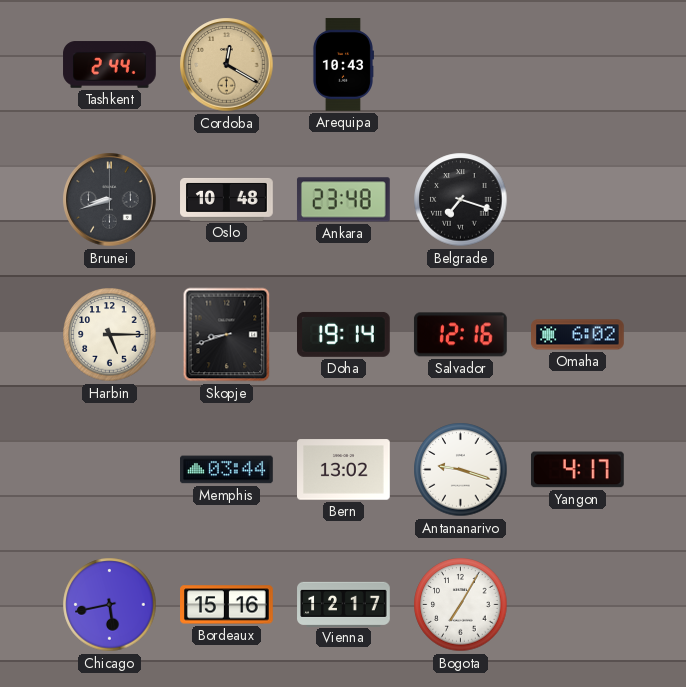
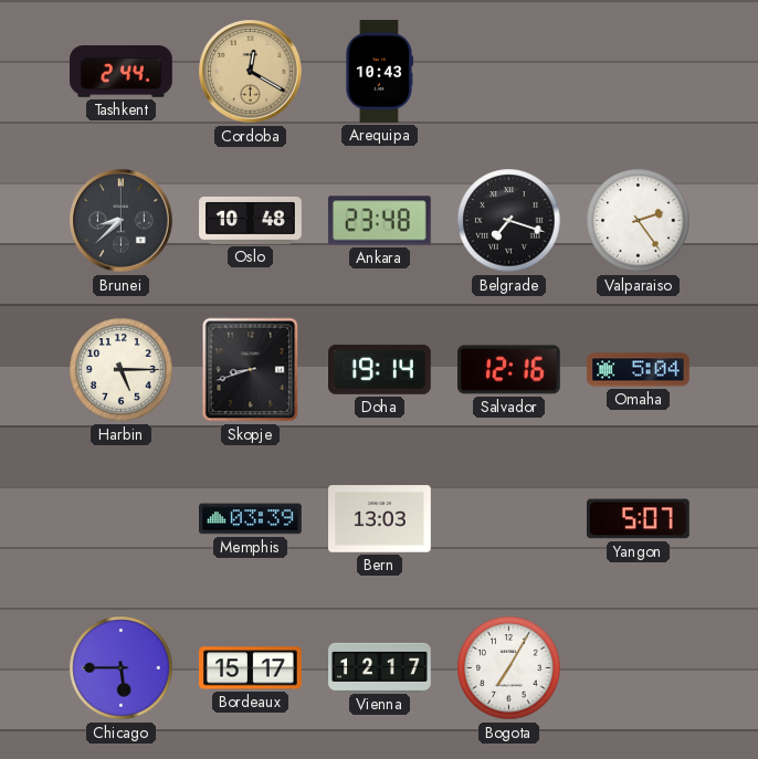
Brunei: 8:42 -> 8:38 (122, 221)
Valparaiso: none -> 2:24 (639, 221)
Omaha: 6:02 -> 5:04 (639, 370)
Memphis: 03:44 -> 03:39 (251, 519)
Bern: 13:02 -> 13:03 (380, 519)
Antananarivo: 9:18 -> none (461, 470)
Yangon: 4:17 -> 5:07 (638, 519)
Chicago: 5:43 -> 5:45 (122, 668)
Bordeaux: 15:16 -> 15:17 (251, 668)
